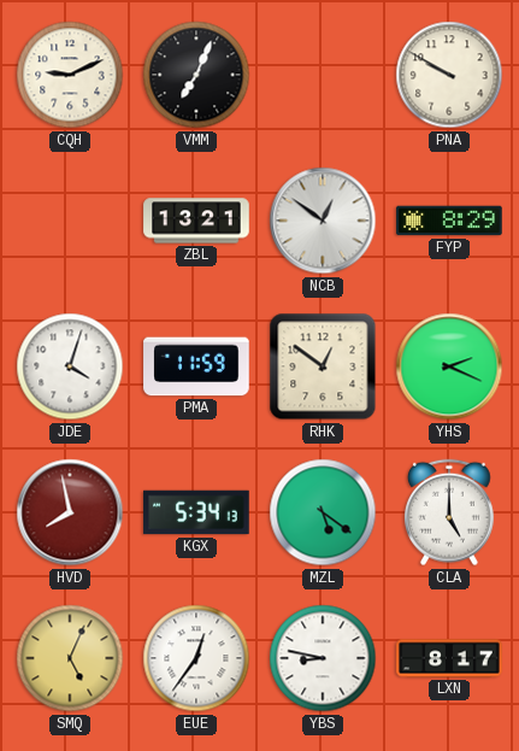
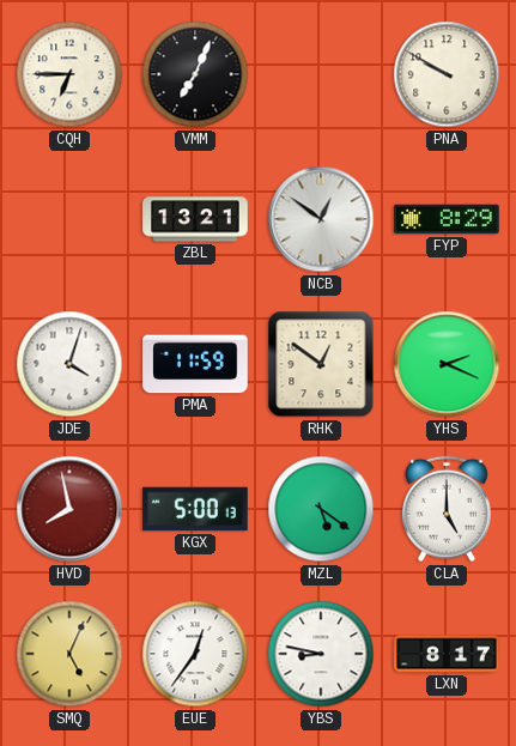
CQH: 9:11 -> 6:45 (69, 74)
KGX: 5:34 -> 5:00 (195, 509)
